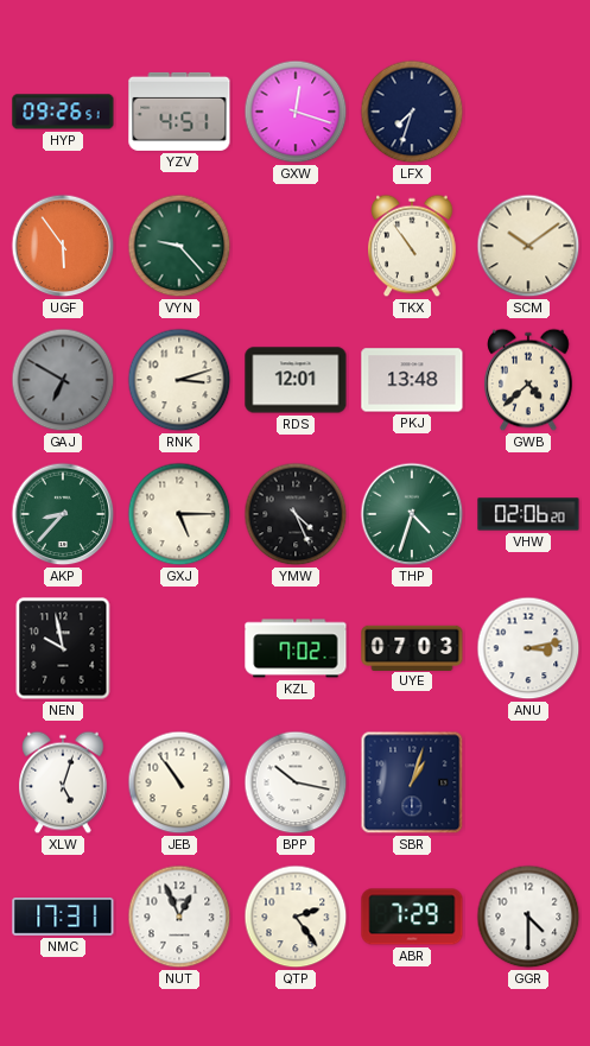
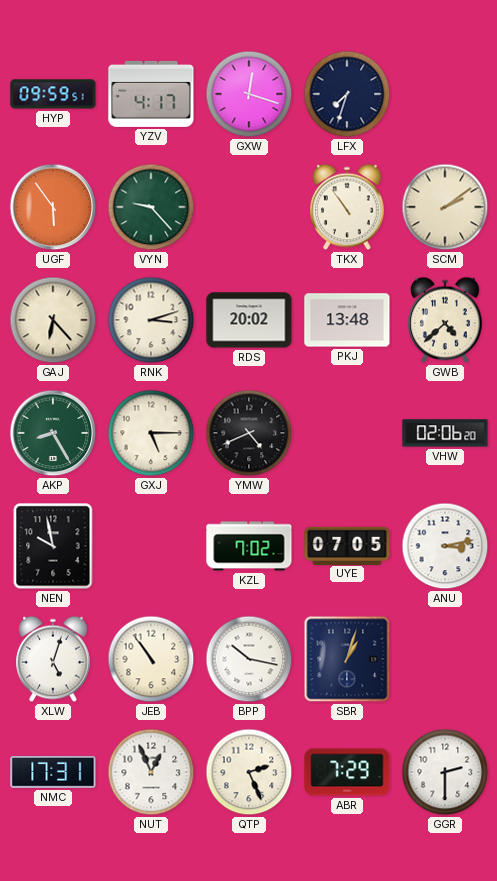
HYP: 09:26 -> 09:59 (53, 94)
YZV: 4:51 -> 4:17 (151, 94)
SCM: 10:09 -> 2:09 (445, 207)
GAJ: 6:50 -> 6:23 (53, 320)
GAJ dial: grey -> cream (53, 320)
RDS: 12:01 -> 20:02 (249, 320)
AKP: 8:37 -> 8:25 (53, 433)
YMW: 4:26 -> 4:41 (249, 433)
THP: 4:33 -> none (412, 514)
UYE: 07:03 -> 07:05 (347, 545)
QTP: 2:24 -> 2:26 (249, 772)
GGR: 4:30 -> 2:30 (445, 772)
